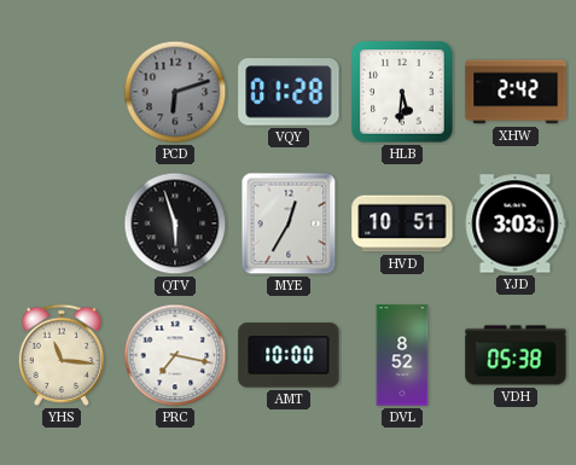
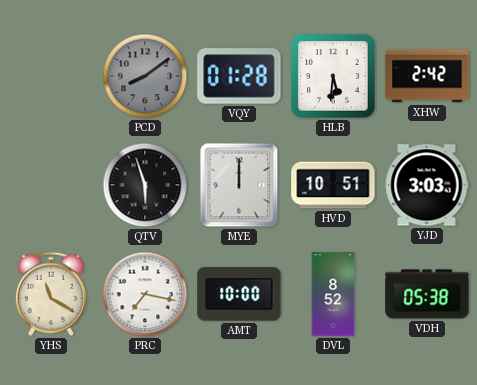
PCD: 6:12 -> 8:09 (145, 76)
MYE: 12:35 -> 12:00 (239, 185)
YHS: 11:16 -> 11:20 (51, 294)
